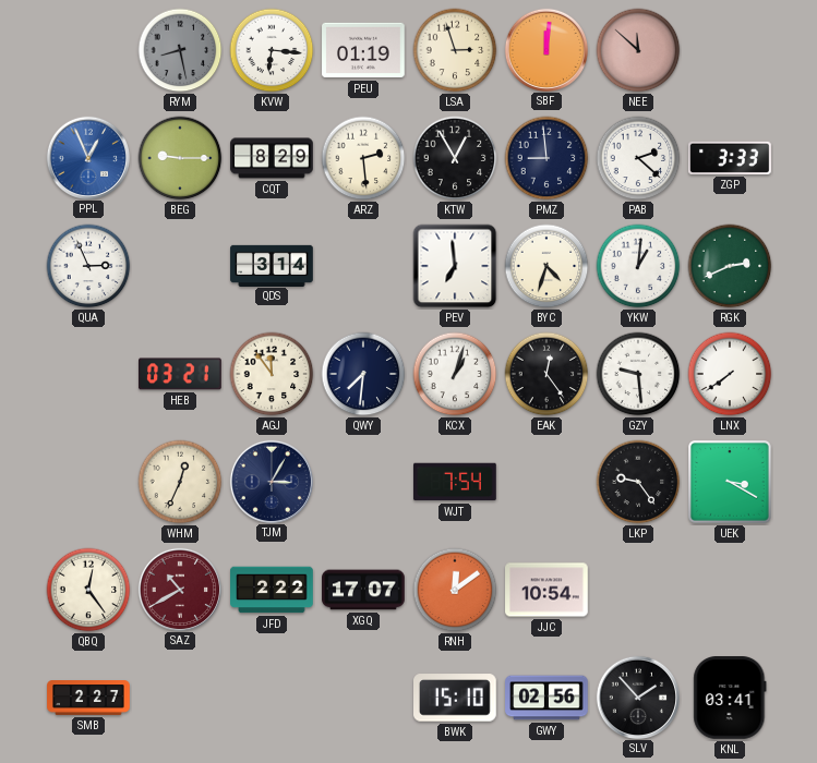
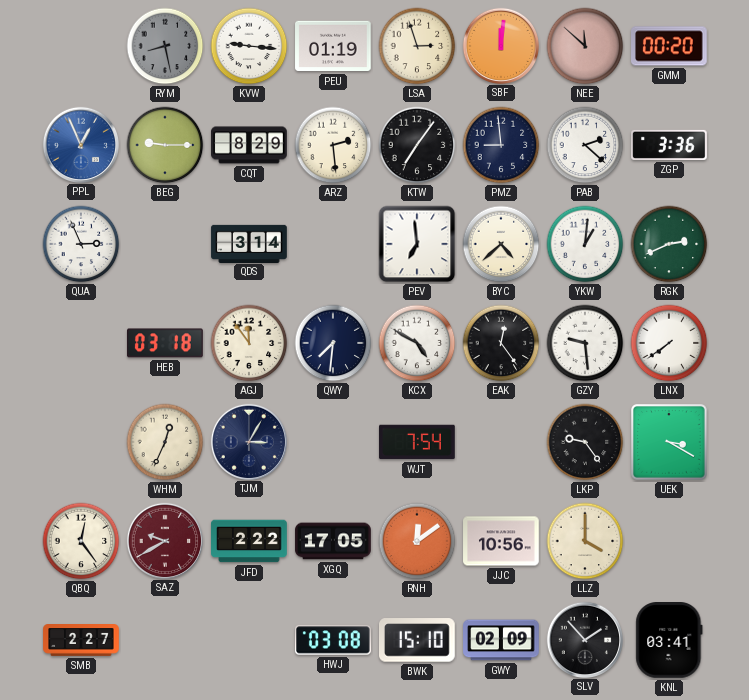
KVW: 6:16 -> 9:16 (249, 46)
GMM: none -> 00:20 (670, 46)
KTW: 12:55 -> 7:06 (417, 145)
ZGP: 3:33 -> 3:36 (669, 145)
BYC: 4:33 -> 4:38 (501, 244)
HEB: 03:21 -> 03:18 (166, 343)
KCX: 1:03 -> 4:50 (417, 343)
SAZ: 10:40 -> 9:40 (164, 540)
XGQ: 17:07 -> 17:05 (333, 541)
JJC: 10:54 -> 10:56 (501, 541)
LLZ: none -> 4:00 (585, 541)
HWJ: none -> 03:08 (334, 640)
GWY: 02:56 -> 02:09 (501, 640)
